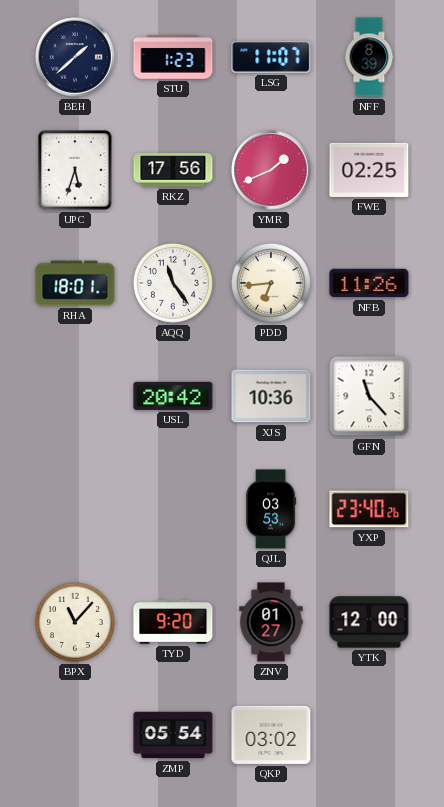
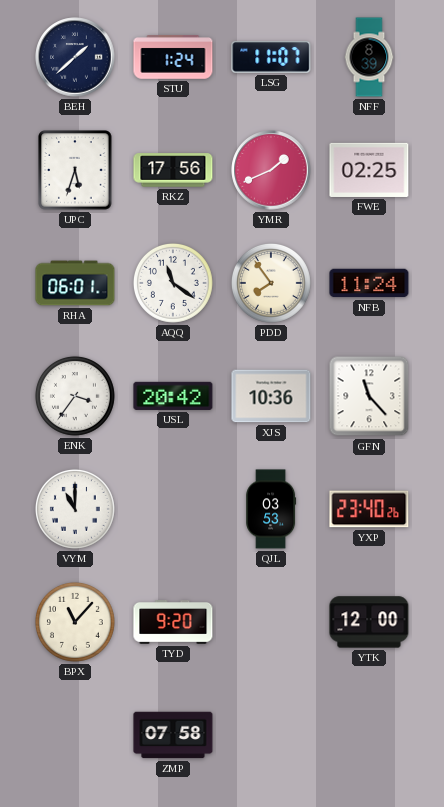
STU: 1:23 -> 1:24 (173, 57)
RHA: 18:01 -> 06:01 (75, 283)
AQQ: 11:24 -> 11:21 (173, 283)
PDD: 6:44 -> 7:54 (271, 283)
NFB: 11:26 -> 11:24 (369, 283)
ENK: none -> 3:36 (75, 396)
VYM: none -> 11:00 (75, 509)
ZNV: 01:27 -> none (271, 622)
ZMP: 05:54 -> 07:58 (173, 735)
QKP: 03:02 -> none (271, 735)
